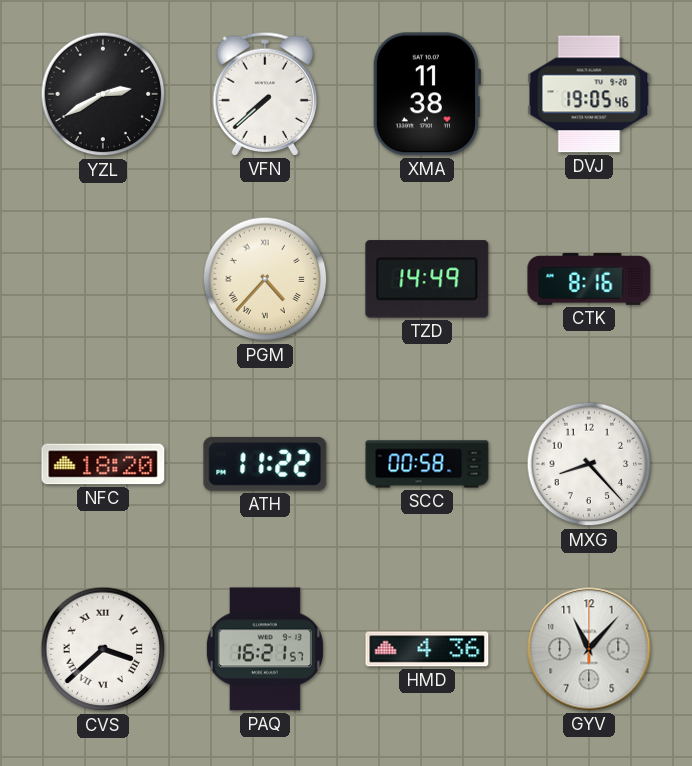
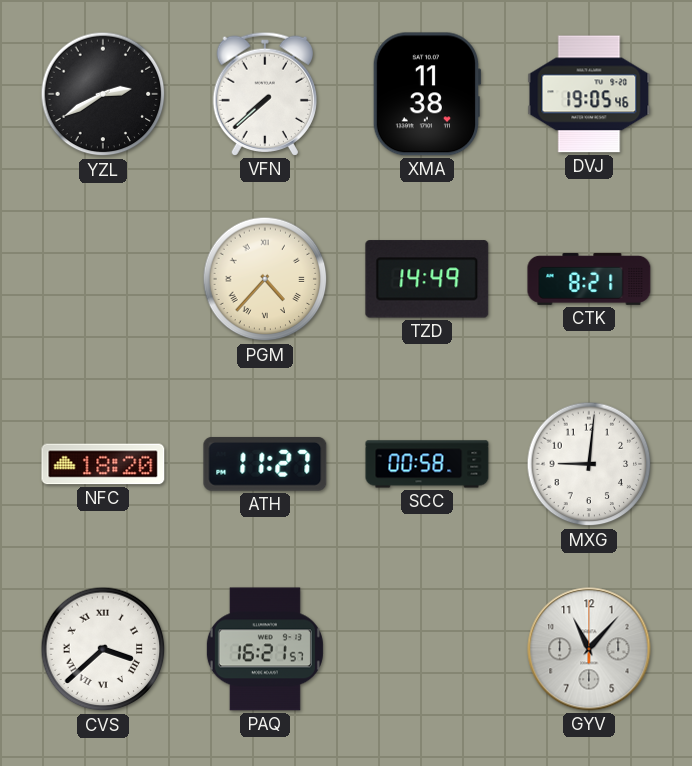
CTK: 8:16 -> 8:21 (589, 279)
ATH: 11:22 -> 11:27 (265, 464)
MXG: 8:23 -> 9:01 (589, 464)
HMD: 4:36 -> none (427, 649)
